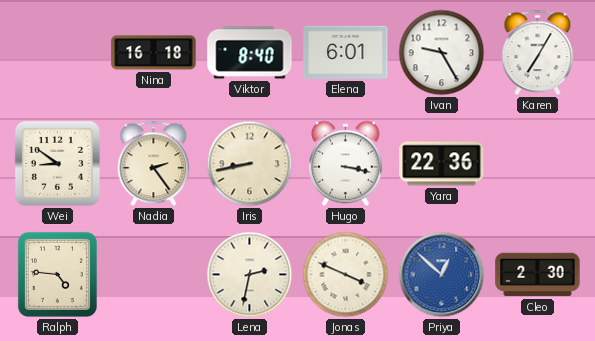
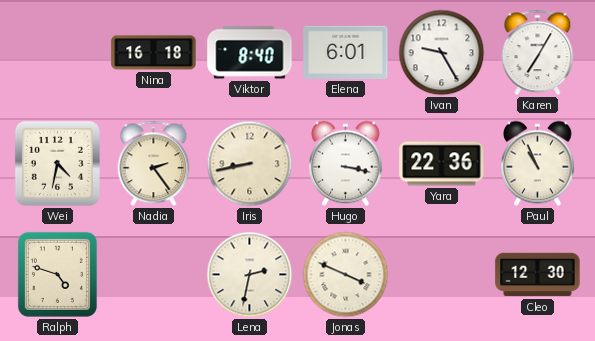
Wei: 8:51 -> 4:32 (57, 163)
Paul: none -> 10:56 (538, 164)
Ralph: 4:46 -> 4:48 (57, 274)
Priya: 12:52 -> none (442, 275)
Cleo: 2:30 -> 12:30 (538, 275)
